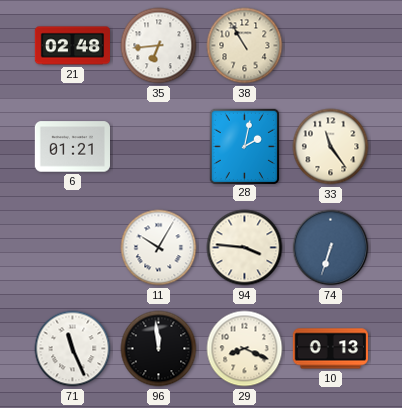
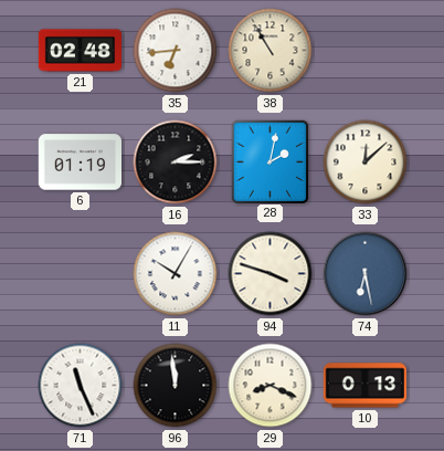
6: 01:21 -> 01:19 (80, 162)
16: none -> 2:15 (176, 162)
33: 11:24 -> 12:08 (366, 162)
94: 3:46 -> 3:48 (271, 274)
74: 6:33 -> 6:28 (366, 274)
